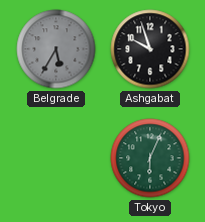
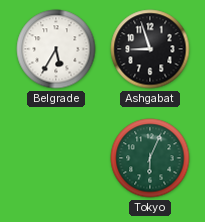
Belgrade dial: grey -> white (56, 49)
Ashgabat: 9:57 -> 8:57 (150, 49)
